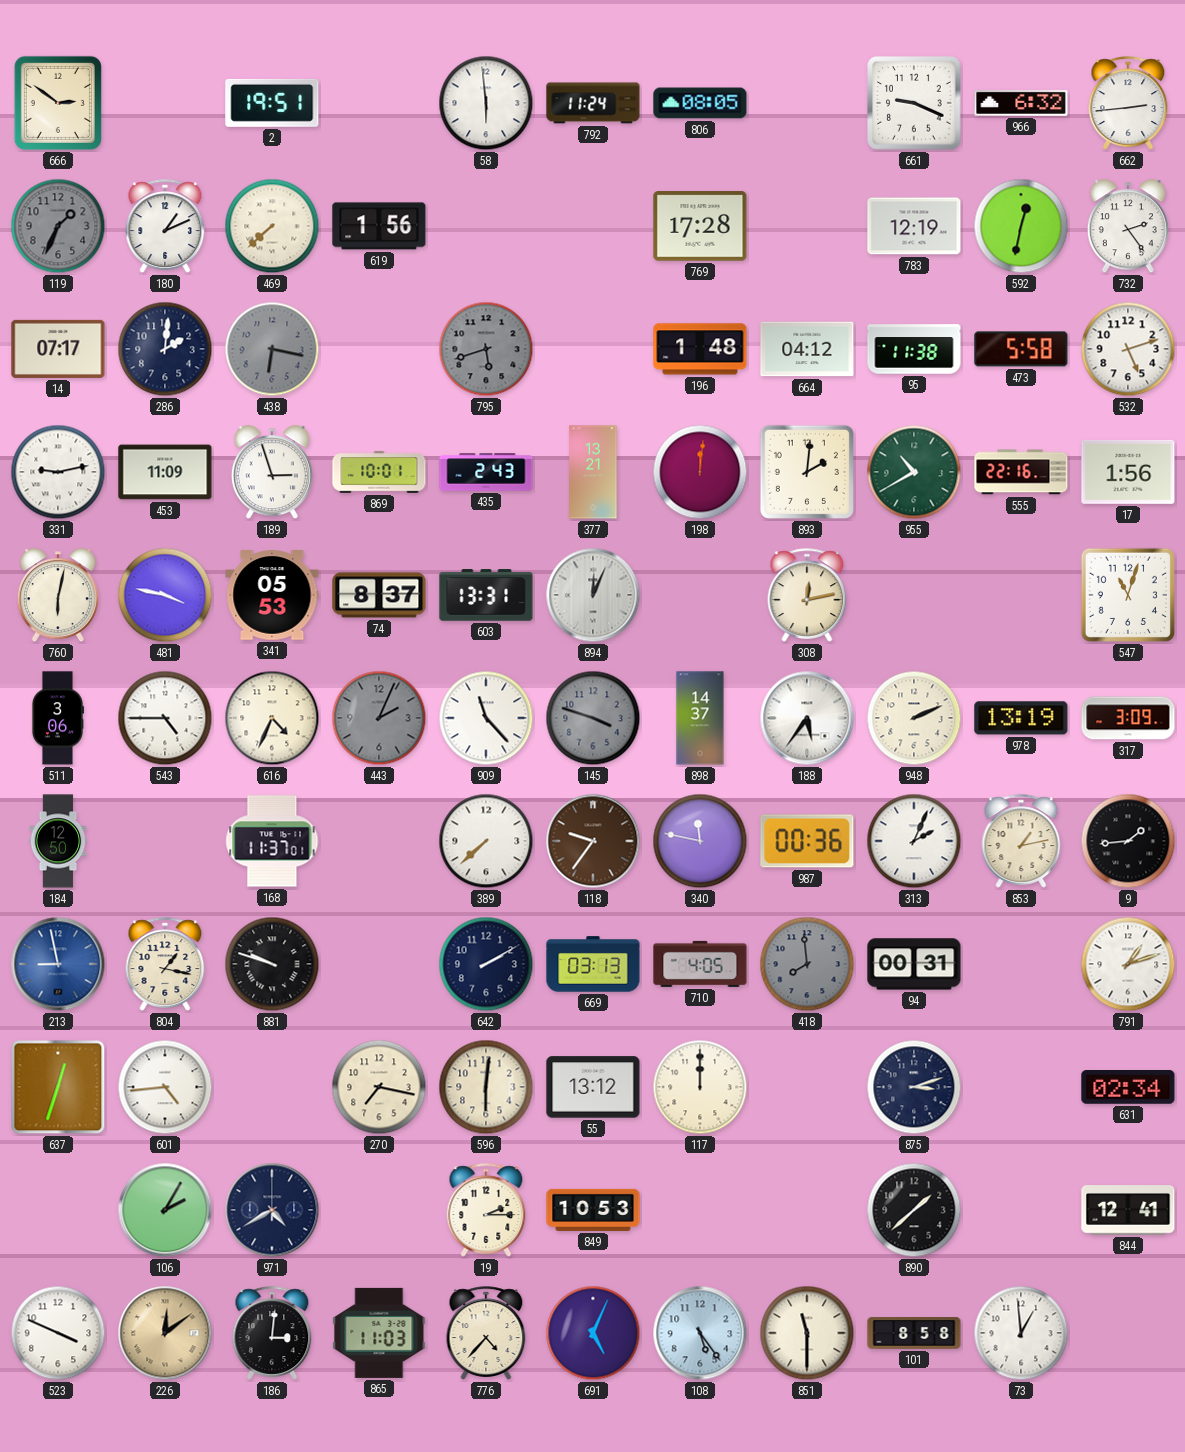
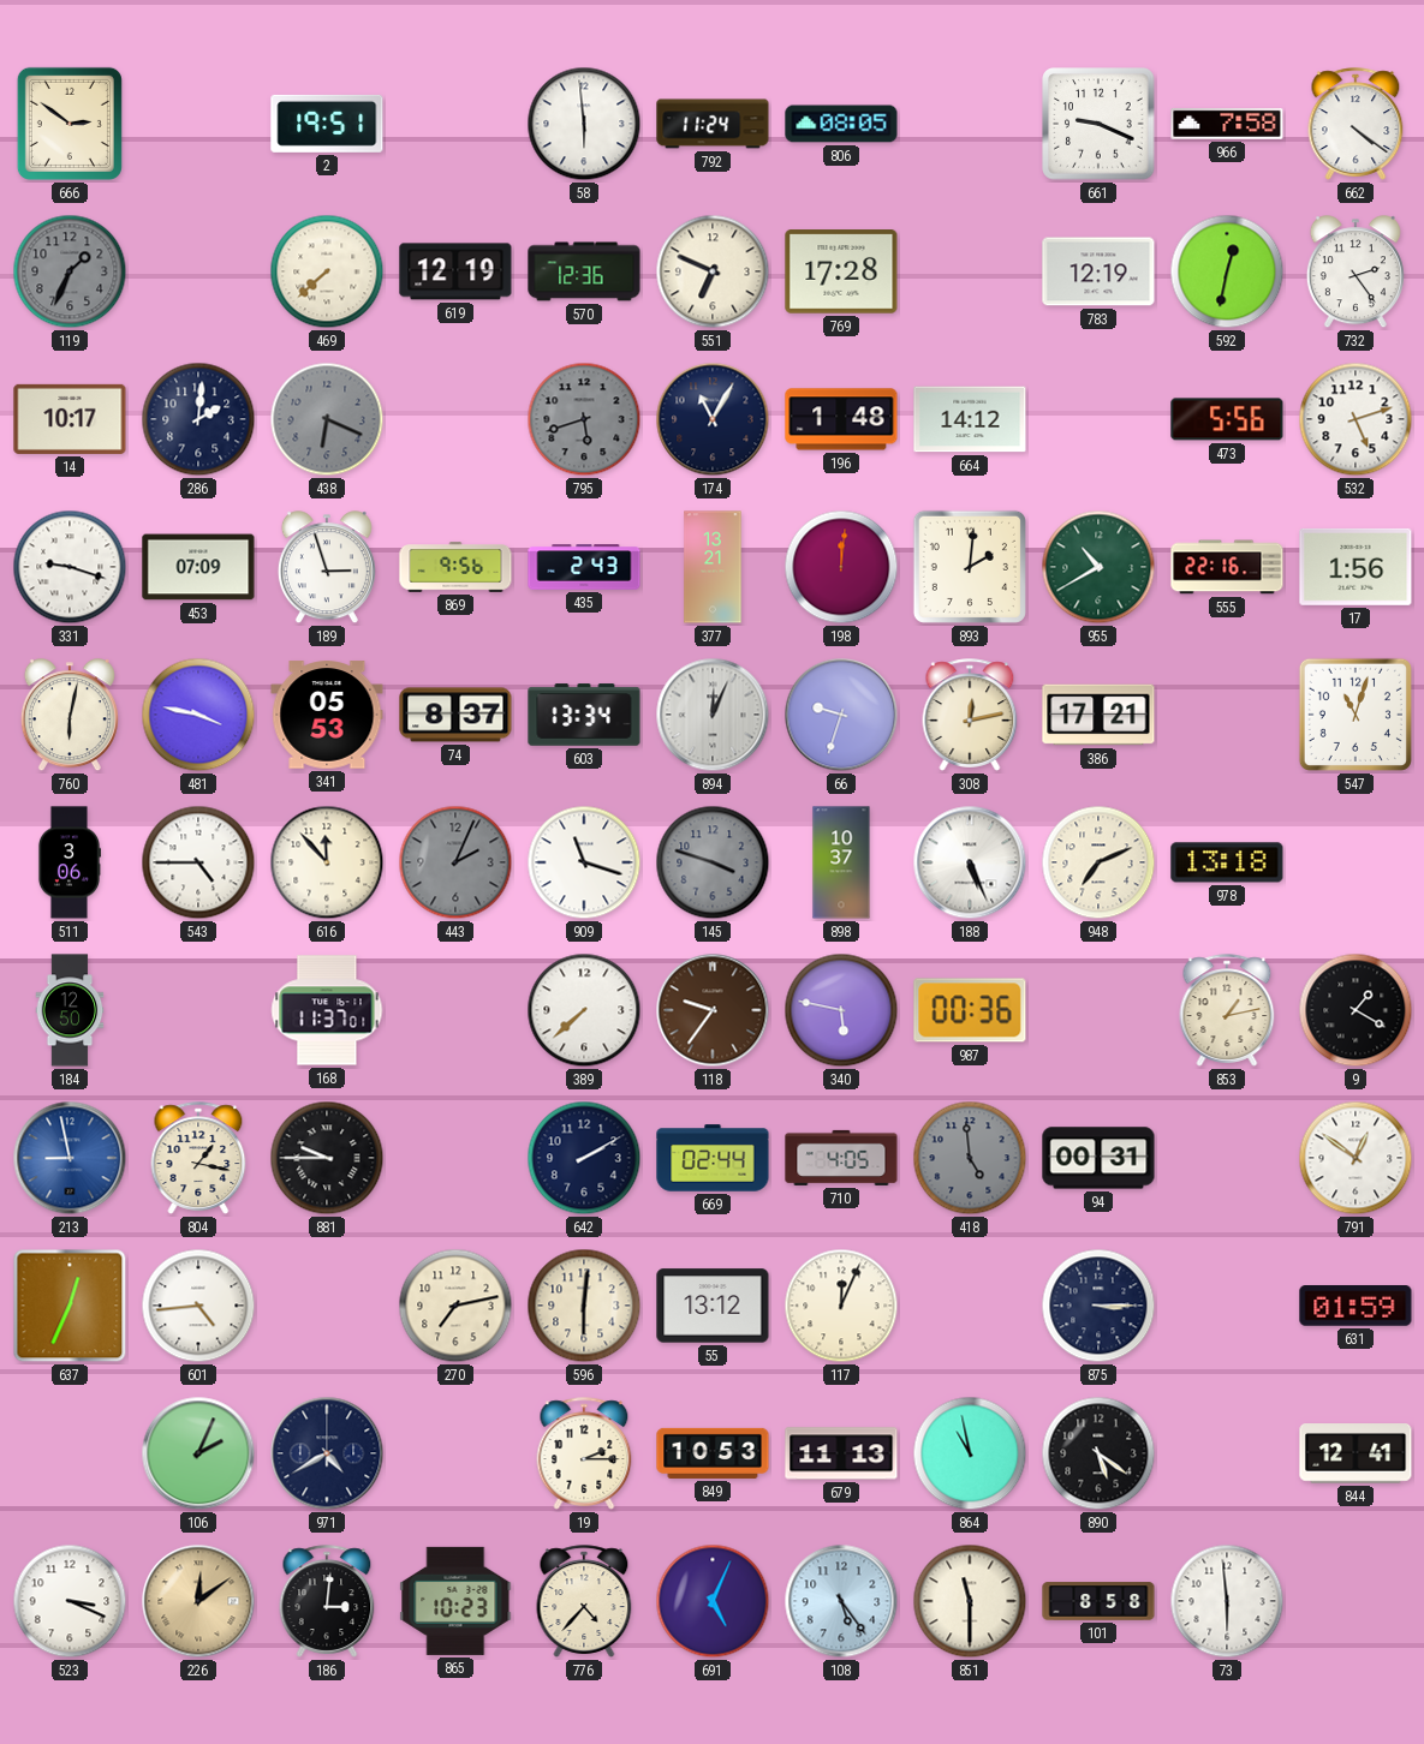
966: 6:32 -> 7:58 (1227, 124)
662: 2:44 -> 4:21 (1356, 124)
180: 1:11 -> none (165, 226)
619: 1:56 -> 12:19 (455, 271)
570: none -> 12:36 (584, 271)
551: none -> 6:49 (713, 271)
14: 07:17 -> 10:17 (70, 419)
438: 6:17 -> 6:19 (327, 419)
174: none -> 11:05 (713, 419)
664: 04:12 -> 14:12 (970, 419)
95: 11:38 -> none (914, 349)
473: 5:58 -> 5:56 (1227, 419)
331: 9:13 -> 9:18 (70, 567)
453: 11:09 -> 07:09 (198, 567)
869: 10:01 -> 9:56 (455, 567)
603: 13:31 -> 13:34 (584, 715)
66: none -> 9:33 (841, 715)
386: none -> 17:21 (1098, 715)
616: 4:34 -> 11:53 (327, 862)
909: 11:23 -> 11:18 (584, 862)
898: 14:37 -> 10:37 (841, 862)
188: 5:36 -> 5:26 (970, 862)
948: 2:11 -> 7:11 (1098, 862)
978: 13:19 -> 13:18 (1227, 862)
317: 3:09 -> none (1128, 718)
340: 11:47 -> 5:47 (841, 1010)
313: 2:04 -> none (914, 841)
9: 1:44 -> 1:20 (1356, 1010)
881: 9:48 -> 9:45 (327, 1158)
669: 03:13 -> 02:44 (713, 1158)
418: 7:59 -> 4:59 (970, 1158)
791: 1:12 -> 12:51 (1356, 1158)
637: 12:33 -> 12:34 (70, 1306)
270: 7:17 -> 7:13 (455, 1306)
117: 12:00 -> 12:04 (841, 1306)
875: 3:12 -> 3:15 (1098, 1306)
631: 02:34 -> 01:59 (1356, 1306)
106: 2:05 -> 2:04 (198, 1453)
679: none -> 11:13 (841, 1453)
864: none -> 10:58 (970, 1453)
890: 1:38 -> 5:21 (1098, 1453)
523: 3:49 -> 3:19 (70, 1601)
865: 11:03 -> 10:23 (455, 1601)
73: 12:59 -> 5:59 (1227, 1601)
